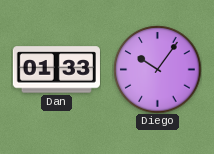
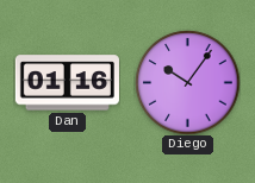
Dan: 01:33 -> 01:16 (67, 83)
